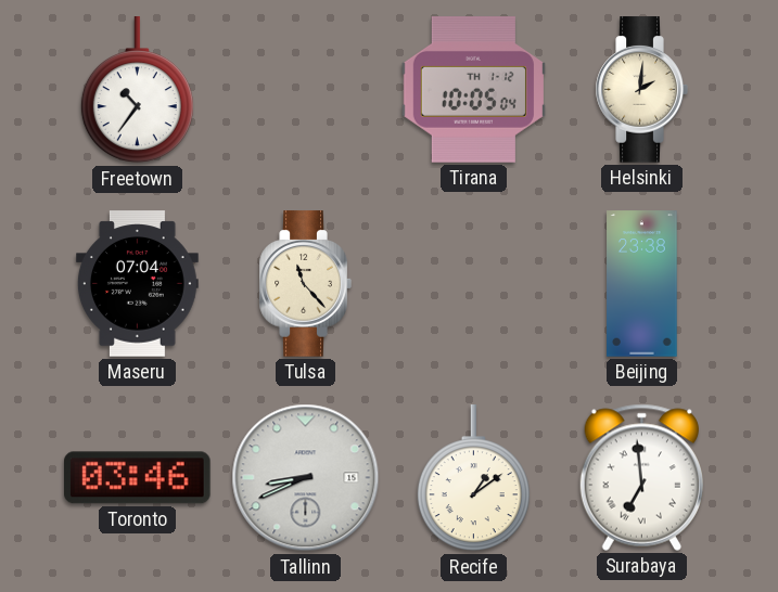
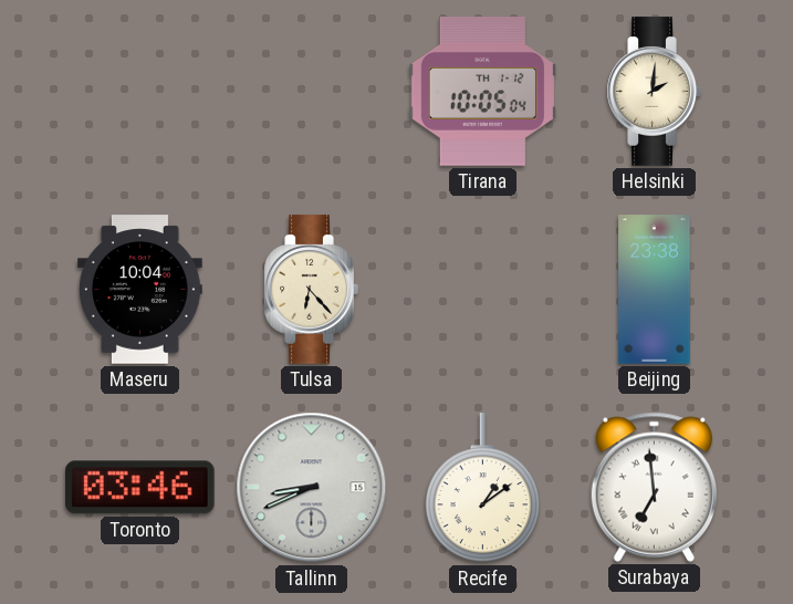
Freetown: 10:36 -> none (137, 90)
Maseru: 07:04 -> 10:04 (140, 290)
Tulsa: 11:23 -> 6:23 (311, 290)
